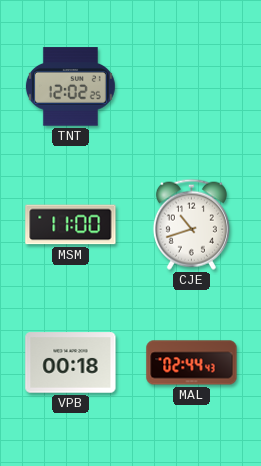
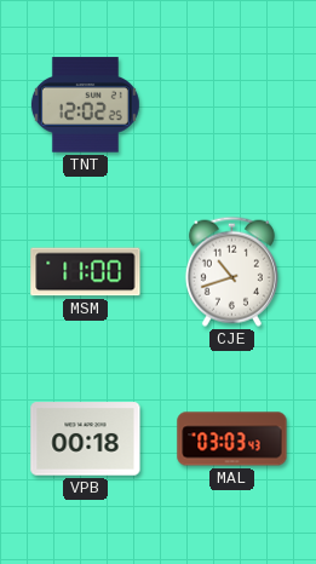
MAL: 02:44 -> 03:03 (232, 439)
